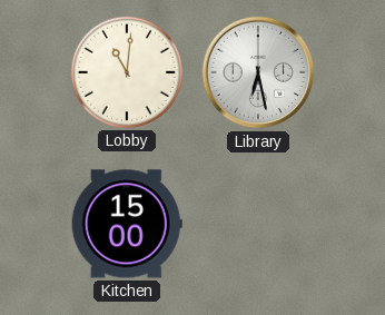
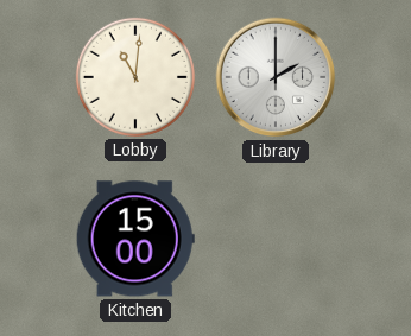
Library: 6:28 -> 2:00 (276, 77)
